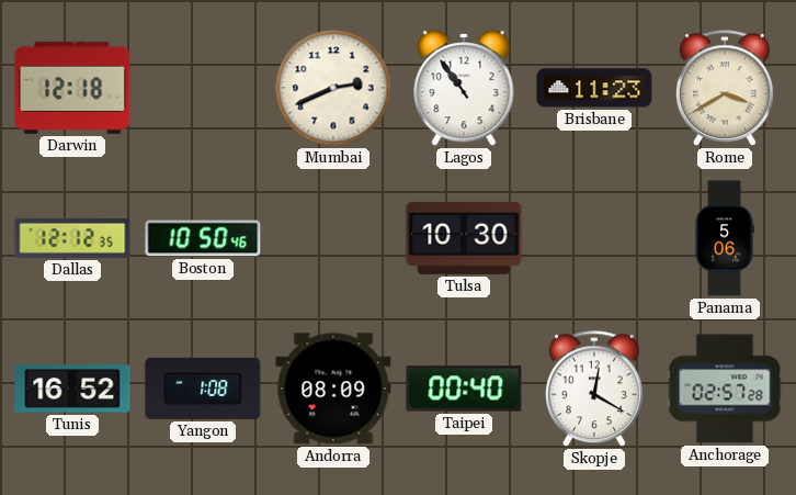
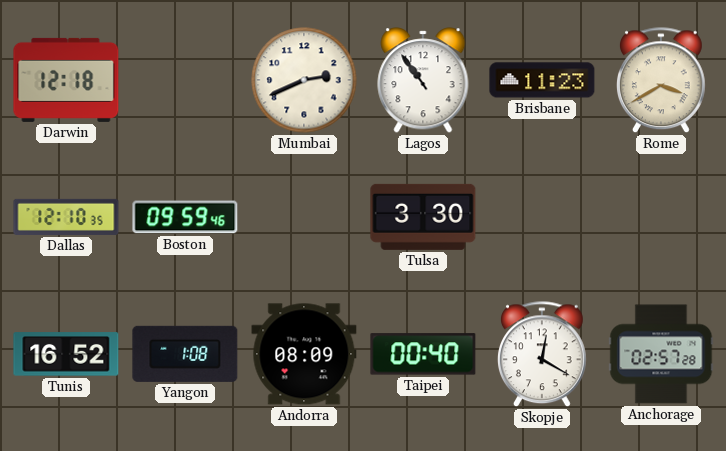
Dallas: 12:12 -> 12:10 (66, 217)
Boston: 10:50 -> 09:59 (185, 217)
Tulsa: 10:30 -> 3:30 (423, 217)
Panama: 5:06 -> none (725, 238)
